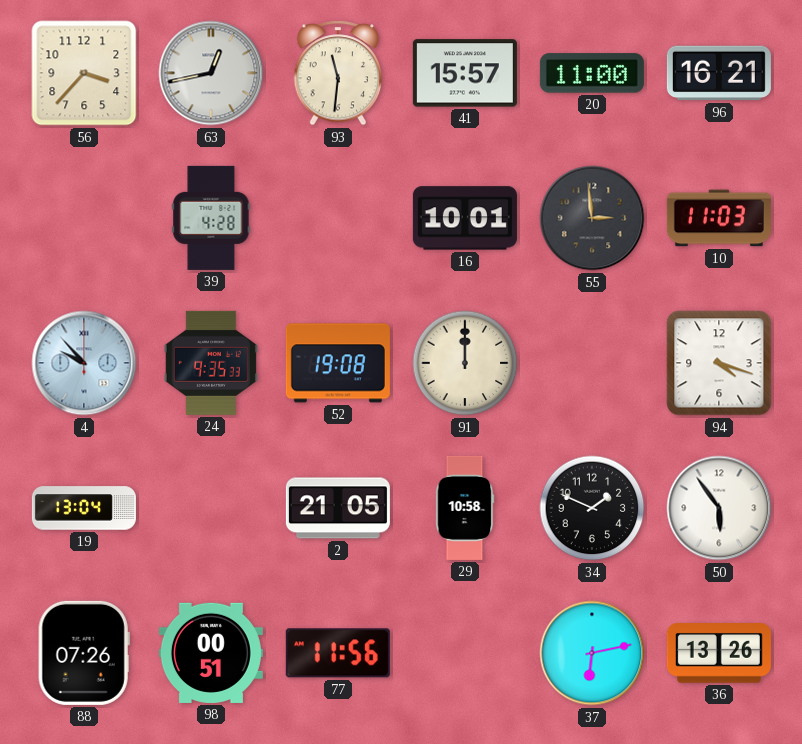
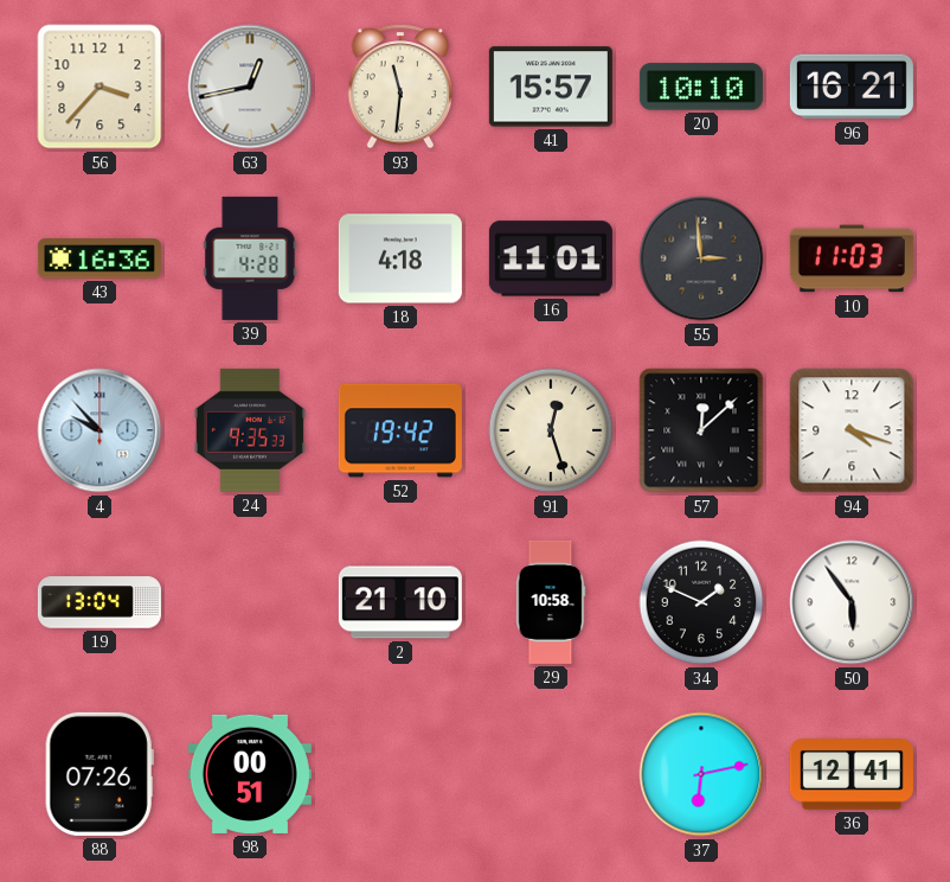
20: 11:00 -> 10:10 (701, 87)
43: none -> 16:36 (100, 258)
18: none -> 4:18 (400, 258)
16: 10:01 -> 11:01 (551, 258)
52: 19:08 -> 19:42 (400, 430)
91: 12:00 -> 12:27 (551, 430)
57: none -> 12:08 (701, 430)
2: 21:05 -> 21:10 (400, 602)
77: 11:56 -> none (338, 653)
36: 13:26 -> 12:41 (852, 774)
